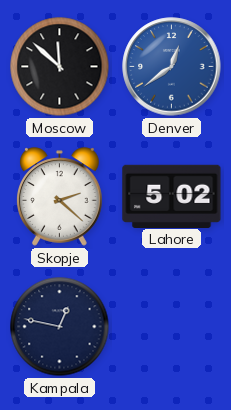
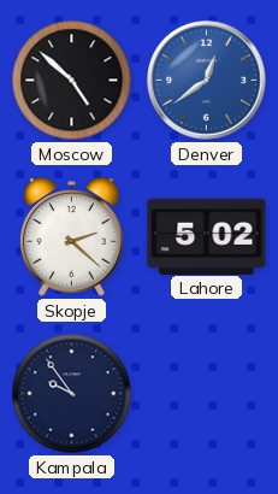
Moscow: 11:52 -> 4:52 (72, 81)
Kampala: 12:47 -> 9:54 (72, 394)
